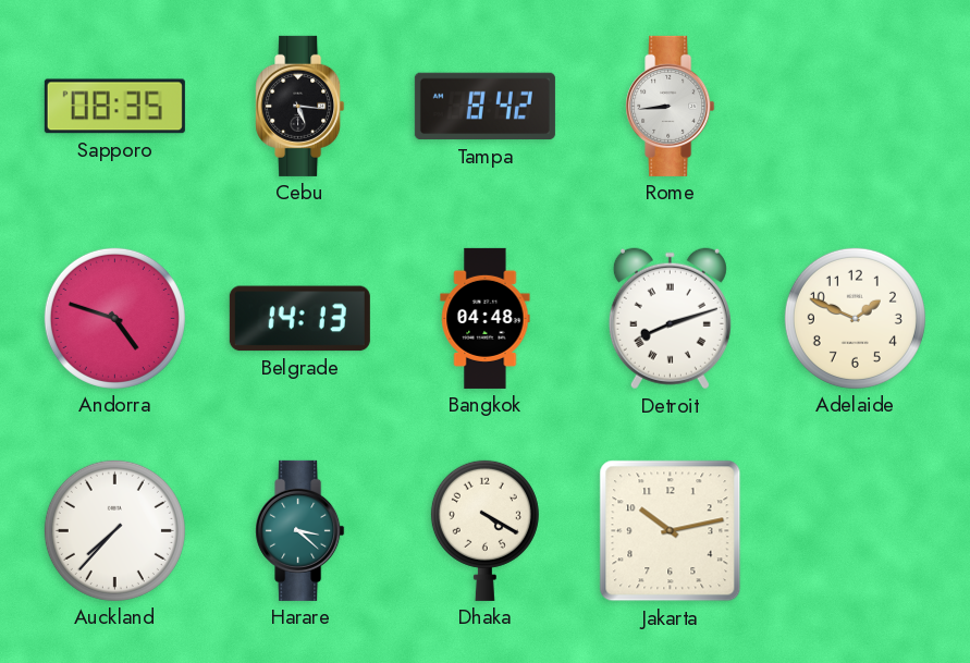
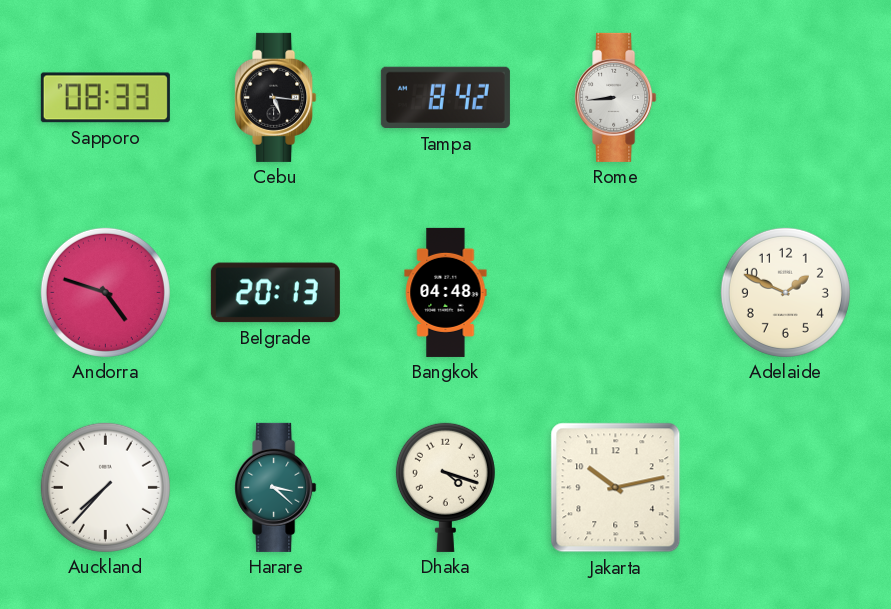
Sapporo: 08:35 -> 08:33 (105, 98)
Belgrade: 14:13 -> 20:13 (275, 293)
Detroit: 8:12 -> none (670, 319)
Dhaka: 4:20 -> 4:18 (445, 487)
